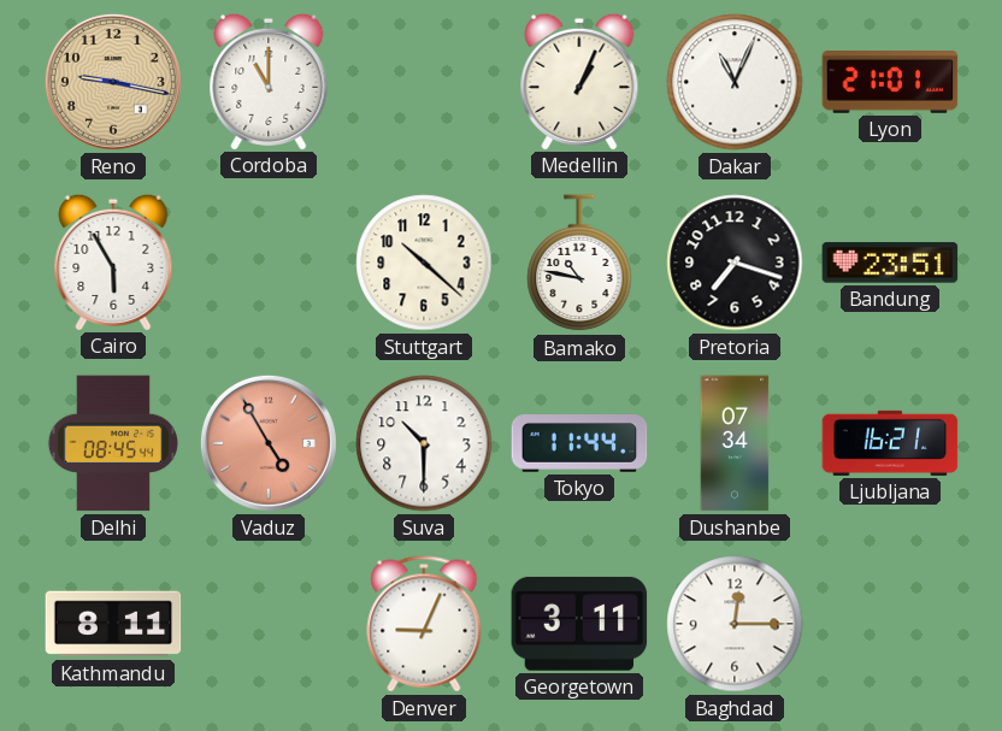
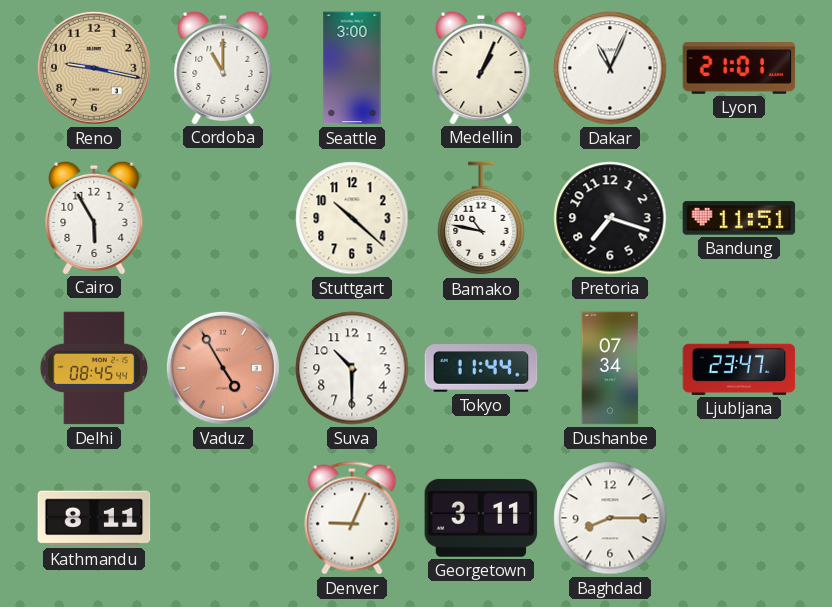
Seattle: none -> 3:00 (352, 68)
Bandung: 23:51 -> 11:51 (739, 218)
Ljubljana: 16:21 -> 23:47 (739, 368)
Baghdad: 12:15 -> 8:15 (610, 518)
